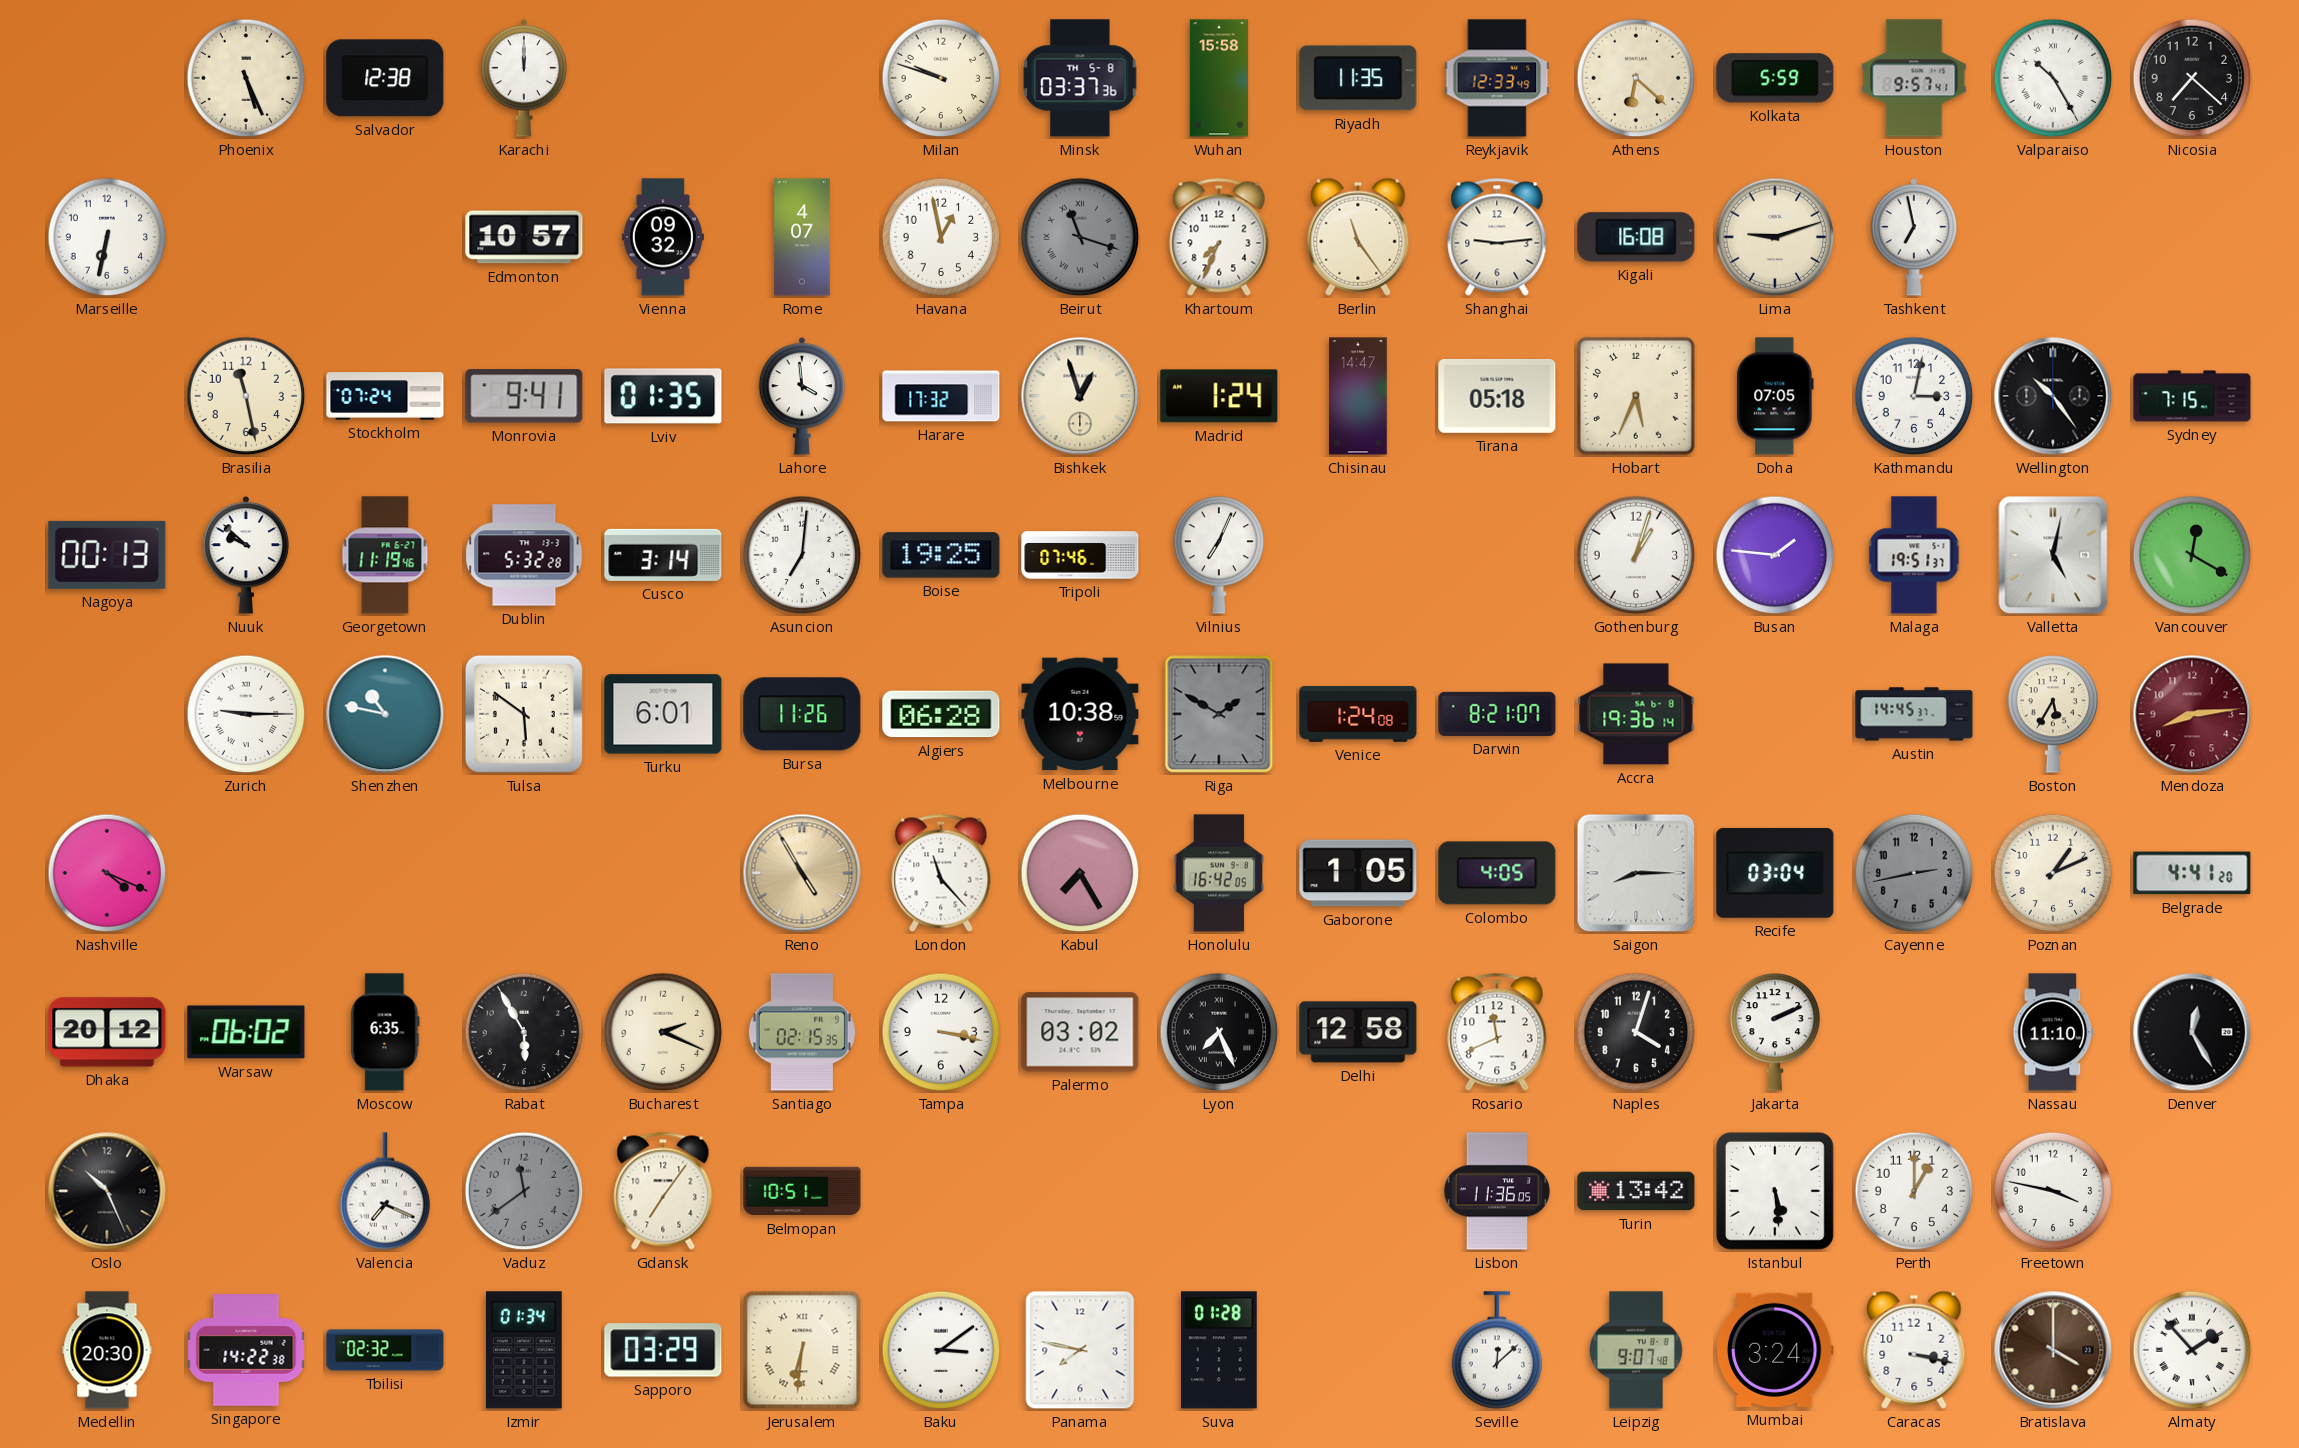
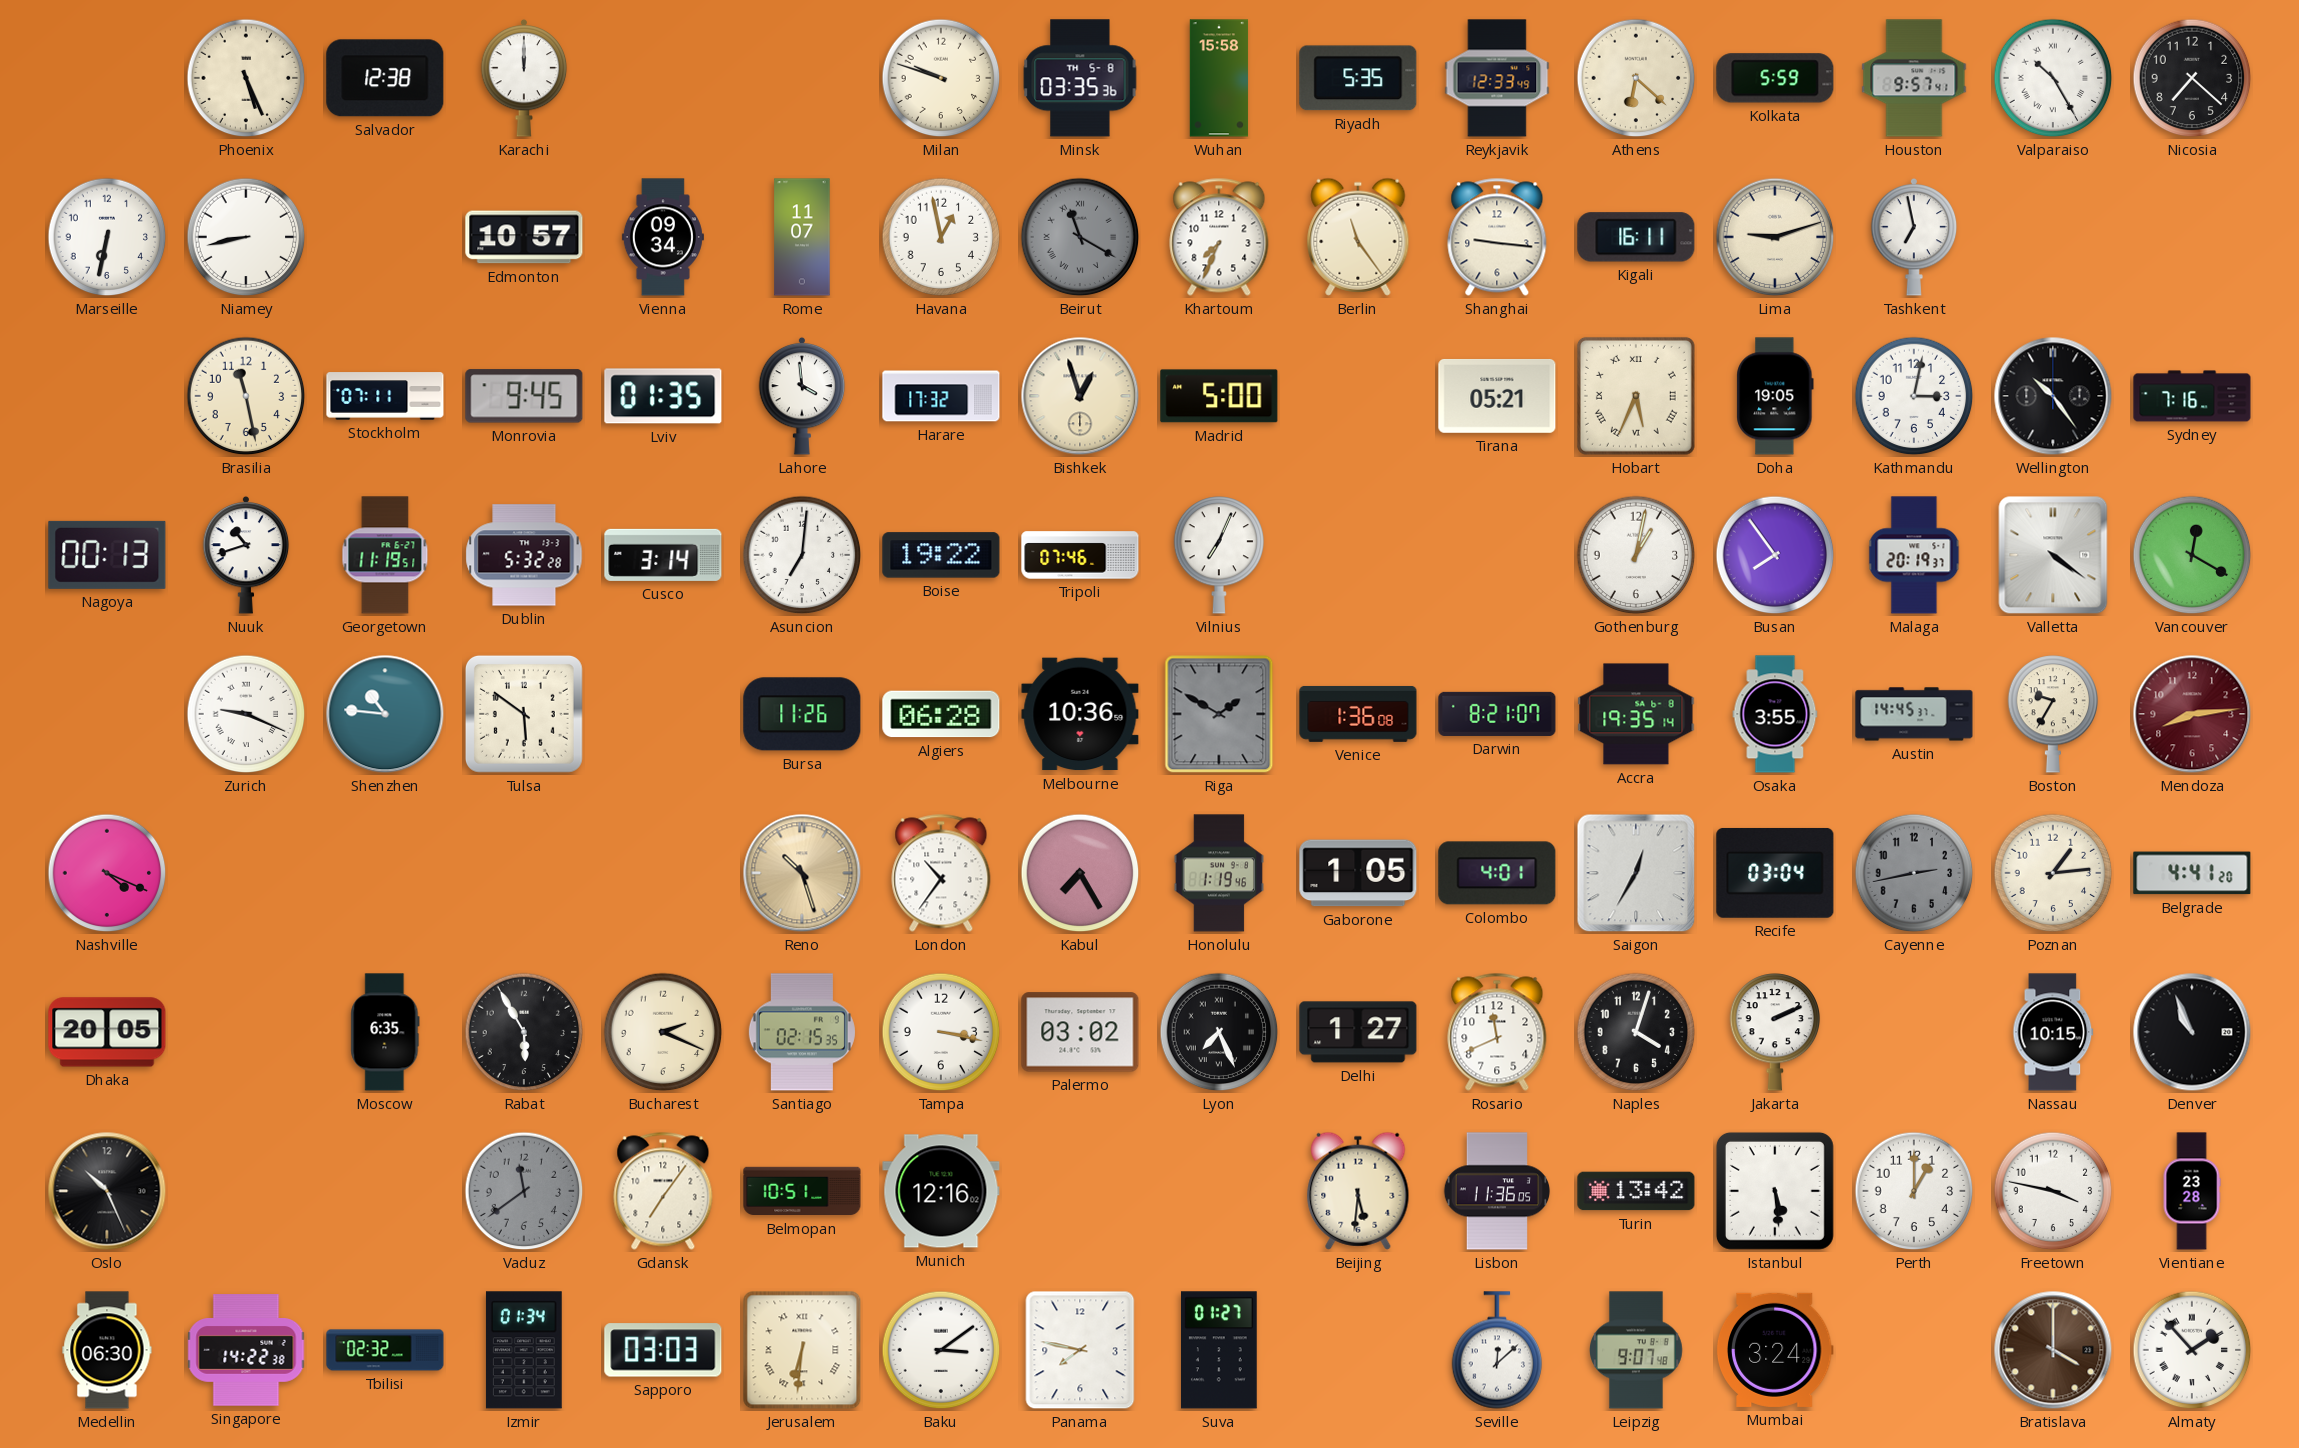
Minsk: 03:37 -> 03:35 (1080, 78)
Riyadh: 11:35 -> 5:35 (1358, 78)
Niamey: none -> 8:43 (246, 237)
Vienna: 09:32 -> 09:34 (663, 237)
Rome: 4:07 -> 11:07 (802, 237)
Beirut: 11:18 -> 11:20 (1080, 237)
Shanghai: 9:14 -> 9:16 (1497, 237)
Kigali: 16:08 -> 16:11 (1636, 237)
Stockholm: 07:24 -> 07:11 (385, 396)
Monrovia: 9:41 -> 9:45 (524, 396)
Madrid: 1:24 -> 5:00 (1219, 396)
Chisinau: 14:47 -> none (1359, 396)
Tirana: 05:18 -> 05:21 (1497, 396)
Hobart numerals: Arabic -> Roman (1636, 396)
Doha: 07:05 -> 19:05 (1775, 396)
Sydney: 7:15 -> 7:16 (2192, 396)
Nuuk: 9:52 -> 10:42 (246, 555)
Georgetown: 11:19:46 -> 11:19:51 (385, 555)
Boise: 19:25 -> 19:22 (941, 555)
Gothenburg: 1:03 -> 1:02 (1636, 555)
Busan: 1:46 -> 7:54 (1775, 555)
Malaga: 19:51 -> 20:19 (1914, 555)
Valletta: 5:02 -> 4:21 (2053, 555)
Zurich: 9:15 -> 9:19 (246, 714)
Shenzhen: 10:47 -> 10:46 (385, 714)
Turku: 6:01 -> none (663, 714)
Melbourne: 10:38 -> 10:36 (1080, 714)
Venice: 1:24 -> 1:36 (1358, 714)
Accra: 19:36 -> 19:35 (1636, 714)
Osaka: none -> 3:55 (1775, 714)
Boston: 5:35 -> 9:35 (2053, 714)
Reno: 4:55 -> 10:27 (802, 873)
London: 11:23 -> 10:36 (941, 873)
Honolulu: 16:42 -> 1:19 (1219, 873)
Colombo: 4:05 -> 4:01 (1497, 873)
Saigon: 8:15 -> 12:35 (1636, 873)
Poznan: 1:11 -> 1:14 (2053, 873)
Dhaka: 20:12 -> 20:05 (107, 1032)
Warsaw: 06:02 -> none (246, 1032)
Delhi: 12:58 -> 1:27 (1358, 1032)
Nassau: 11:10 -> 10:15 (2053, 1032)
Denver: 12:25 -> 10:56 (2192, 1032)
Valencia: 7:19 -> none (385, 1191)
Munich: none -> 12:16 (941, 1191)
Beijing: none -> 5:31 (1358, 1191)
Vientiane: none -> 23:28 (2192, 1191)
Medellin: 20:30 -> 06:30 (107, 1350)
Sapporo: 03:29 -> 03:03 (663, 1350)
Suva: 01:28 -> 01:27 (1219, 1350)
Caracas: 3:17 -> none (1914, 1350)
